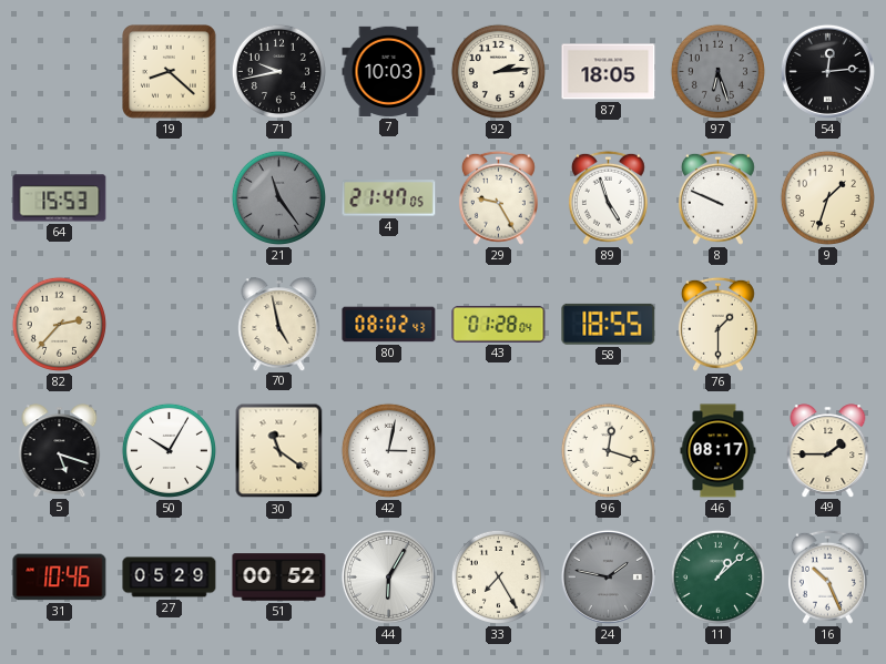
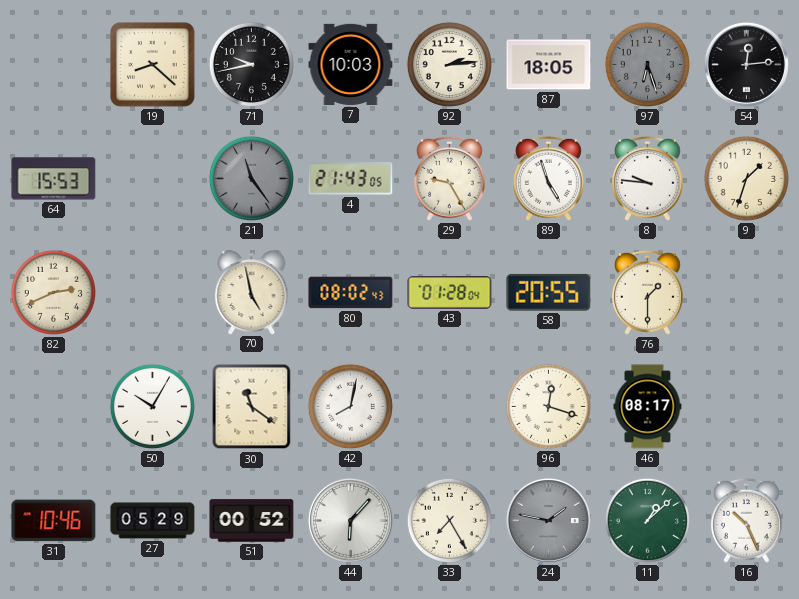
4: 21:47 -> 21:43 (351, 179)
8: 9:49 -> 9:46 (647, 178)
82: 2:37 -> 2:41 (53, 292)
58: 18:55 -> 20:55 (549, 292)
5: 5:18 -> none (60, 450)
42: 3:02 -> 8:02 (350, 406)
49: 1:45 -> none (828, 450)
44: 6:05 -> 6:07 (350, 520)
